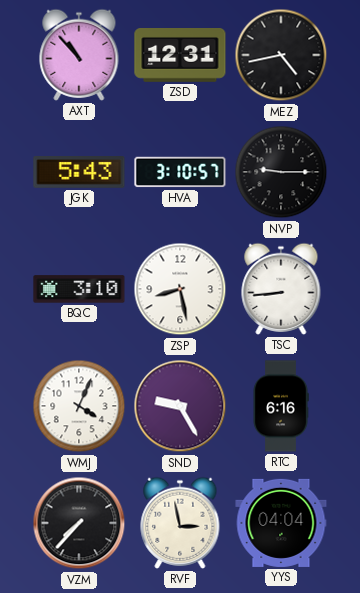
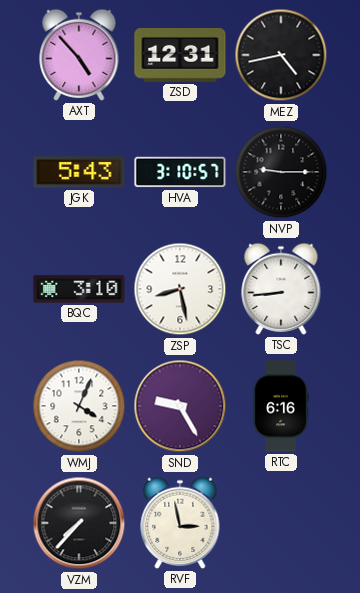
AXT: 10:53 -> 4:53 (79, 55)
YYS: 04:04 -> none (281, 523)
